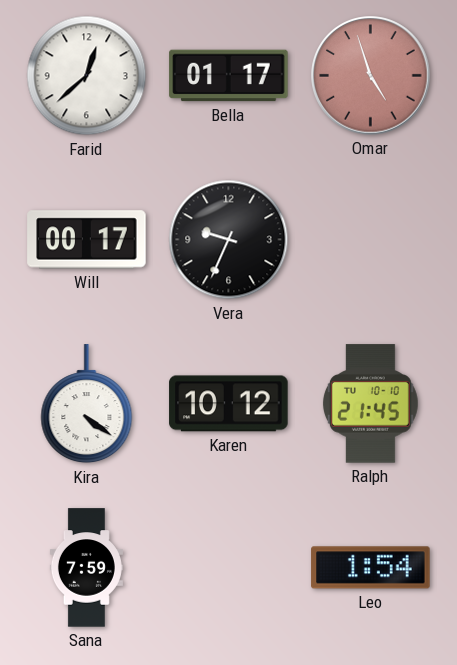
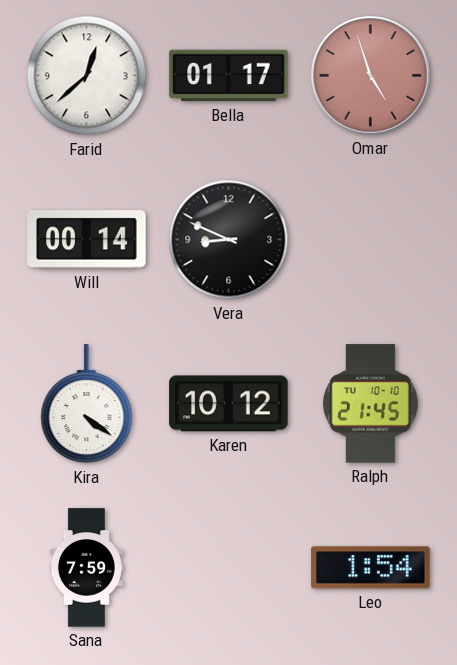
Will: 00:17 -> 00:14 (87, 240)
Vera: 9:34 -> 8:49 (229, 240)
